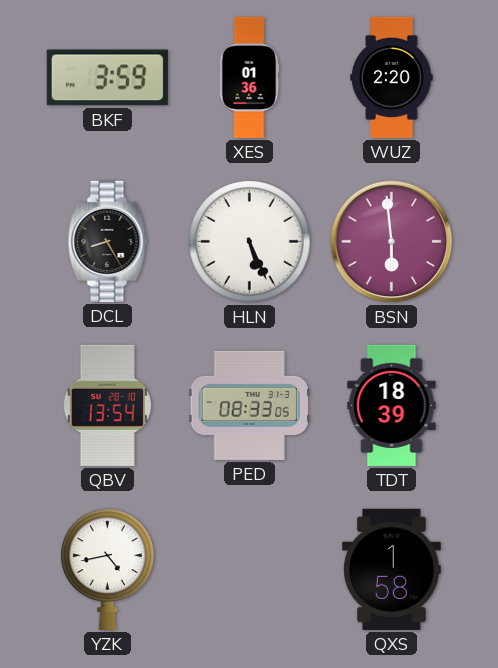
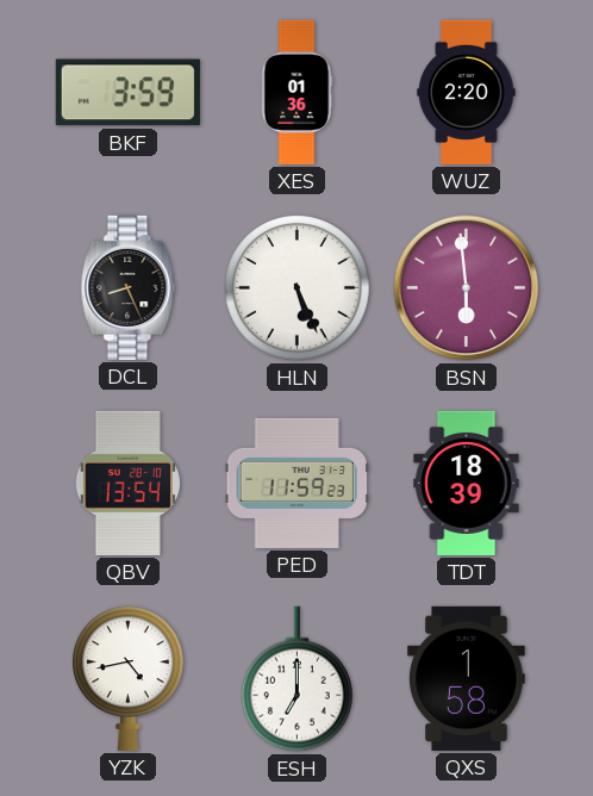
DCL: 8:25 -> 8:26 (129, 287)
PED: 08:33 -> 11:59 (296, 483)
ESH: none -> 7:00 (298, 679)
